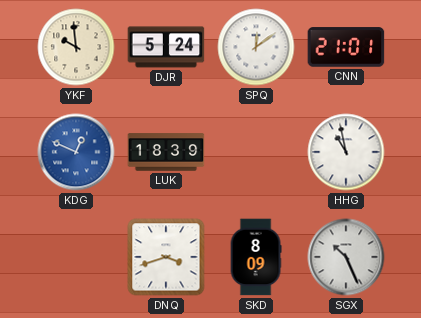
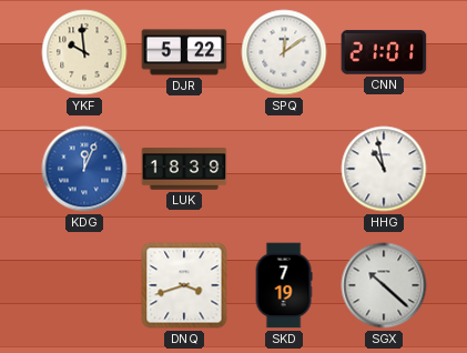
DJR: 5:24 -> 5:22 (184, 52)
KDG: 12:49 -> 12:04 (84, 169)
SKD: 8:09 -> 7:19 (284, 285)
SGX: 10:26 -> 10:22 (384, 285)
